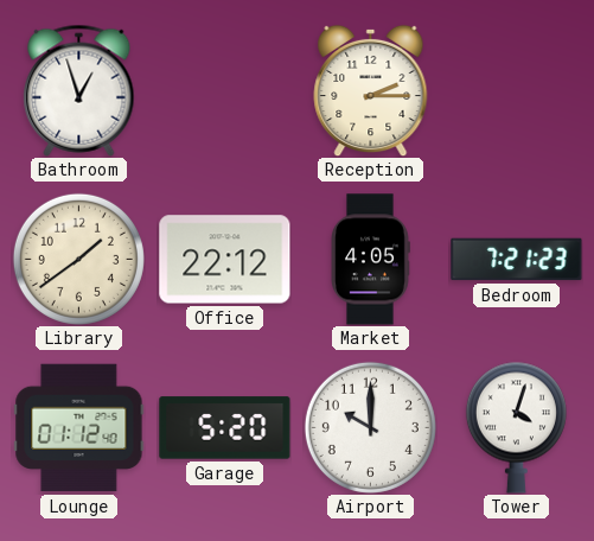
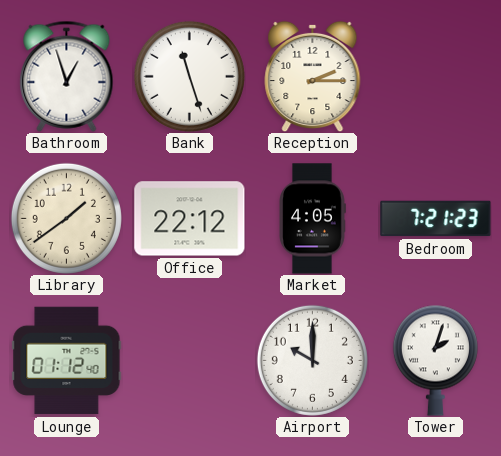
Bank: none -> 11:27 (189, 76)
Garage: 5:20 -> none (225, 428)
Tower: 4:03 -> 2:03 (435, 360)
